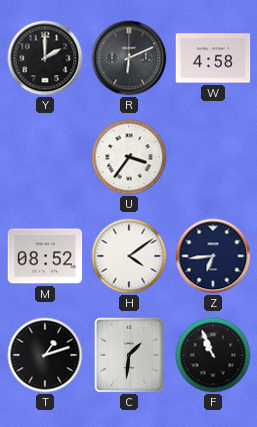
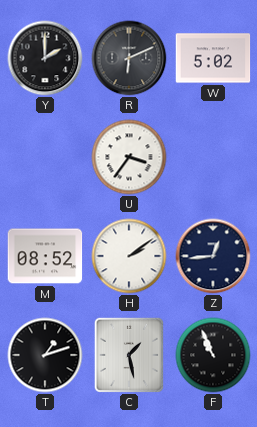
W: 4:58 -> 5:02 (213, 58)
H: 4:09 -> 2:09 (129, 256)
Z: 6:44 -> 12:44 (213, 256)
C: 1:31 -> 1:28 (129, 355)
